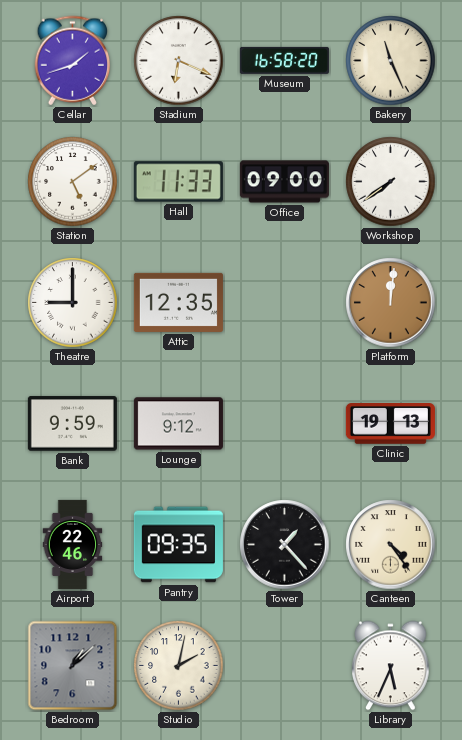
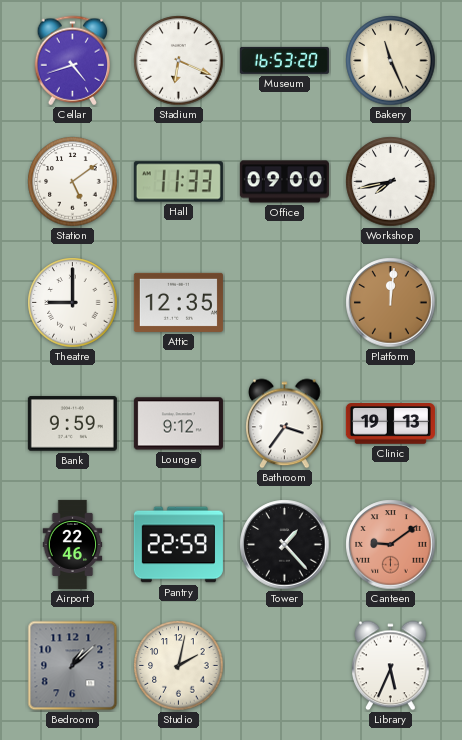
Cellar: 1:42 -> 4:42 (73, 61)
Museum: 16:58 -> 16:53 (284, 60)
Workshop: 7:39 -> 7:43 (391, 182)
Bathroom: none -> 3:36 (285, 424)
Pantry: 09:35 -> 22:59 (178, 545)
Canteen: 4:24 -> 9:09 (391, 545)
Canteen dial: cream -> salmon (391, 545)
